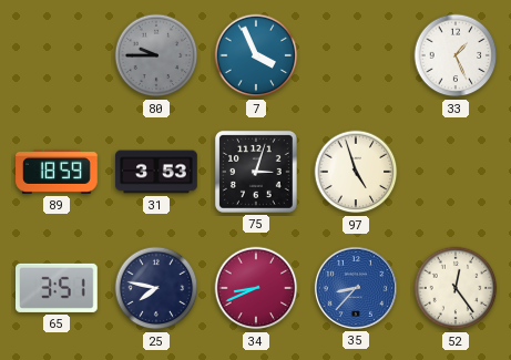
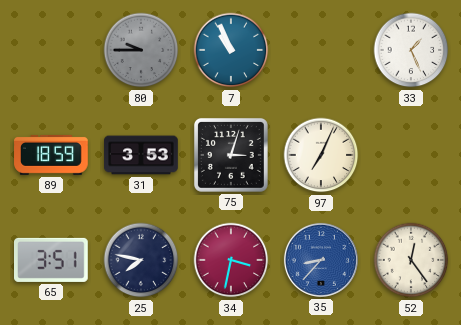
7: 3:56 -> 10:56 (231, 50)
97: 4:57 -> 7:04 (321, 155)
34: 8:41 -> 3:32 (231, 260)
